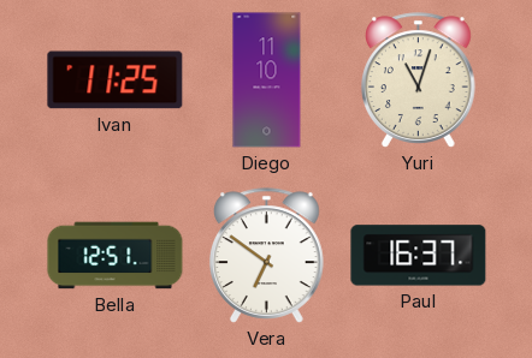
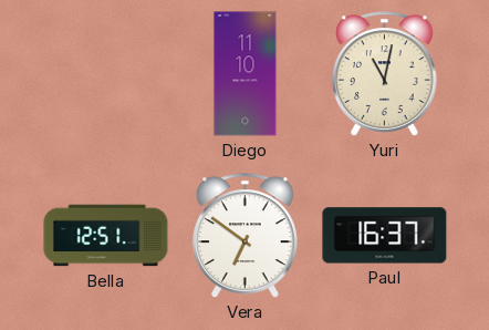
Ivan: 11:25 -> none (116, 80)
Yuri: 11:03 -> 11:02 (385, 74)
